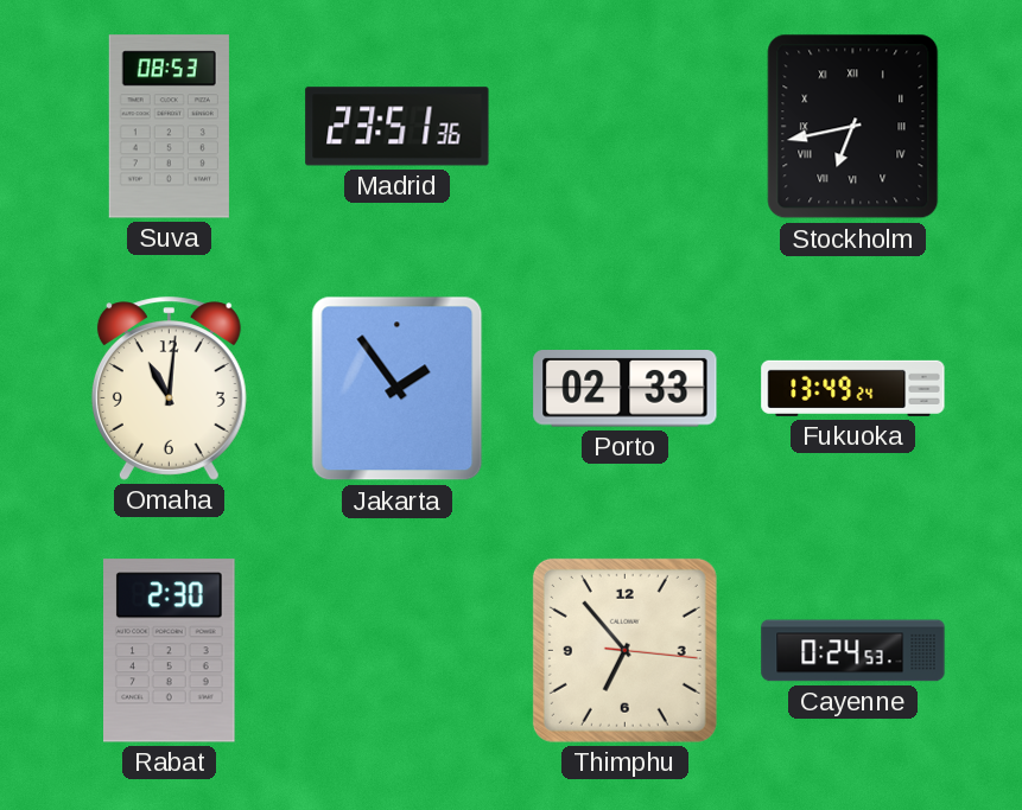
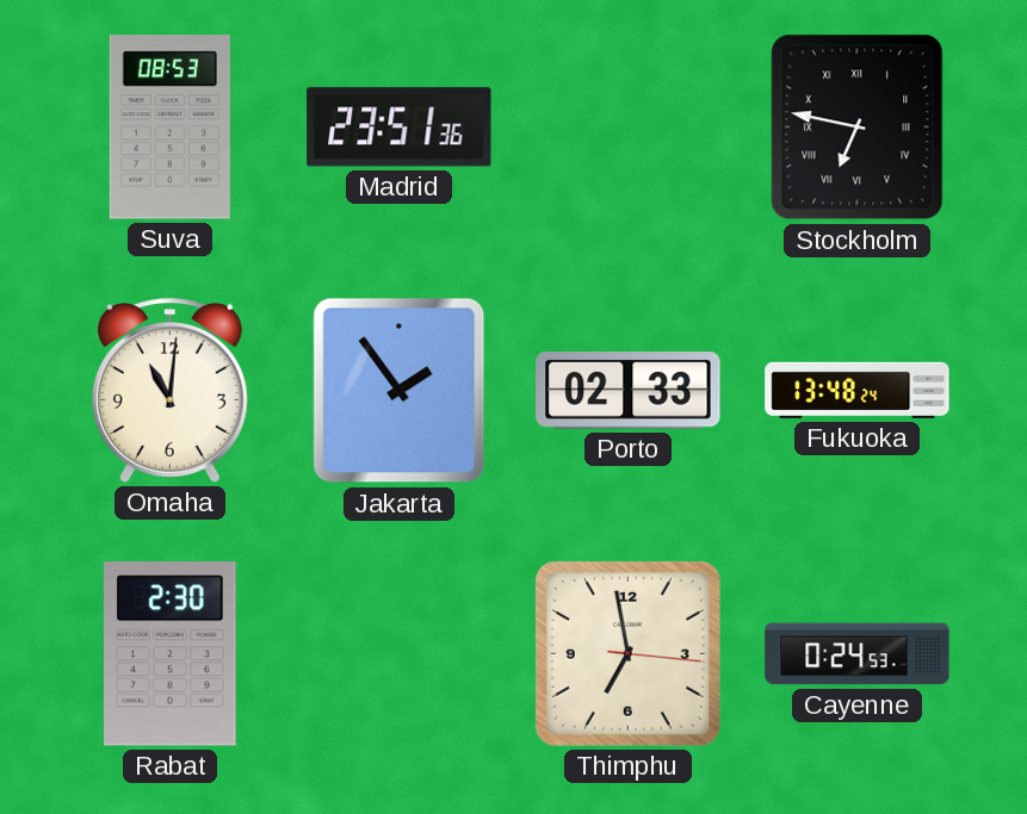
Stockholm: 6:43 -> 6:47 (858, 128)
Fukuoka: 13:49 -> 13:48 (858, 390)
Thimphu: 6:53 -> 6:58 (627, 653)
